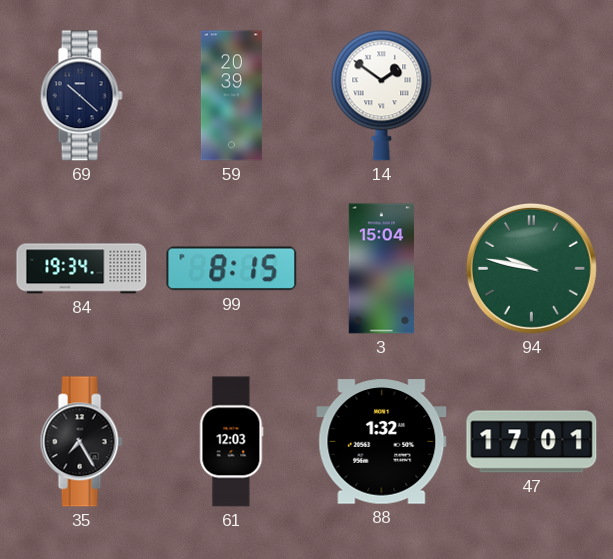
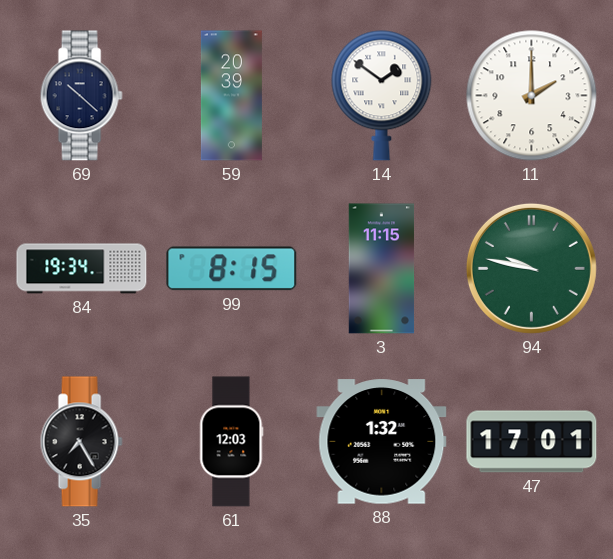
11: none -> 2:00 (532, 96)
3: 15:04 -> 11:15 (382, 269)
